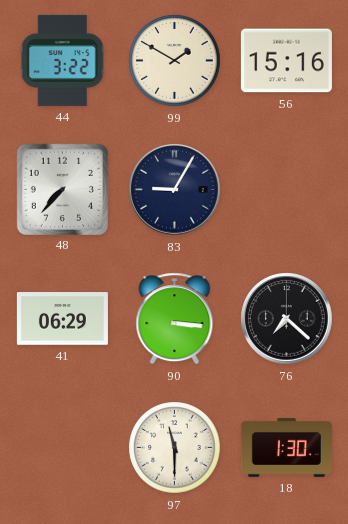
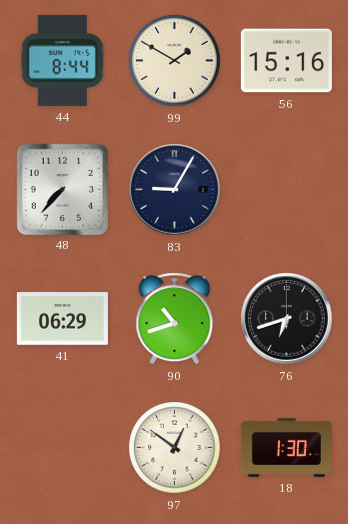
44: 3:22 -> 8:44 (62, 60)
90: 3:16 -> 10:42 (175, 319)
76: 7:22 -> 6:42 (287, 319)
97: 11:30 -> 12:51 (175, 448)
